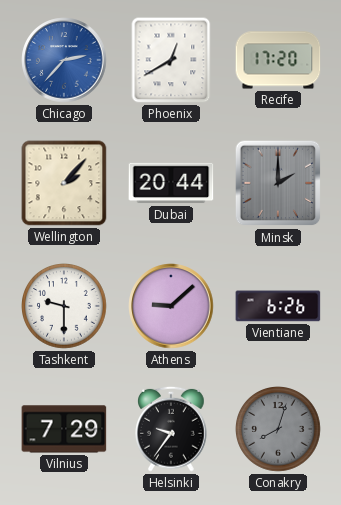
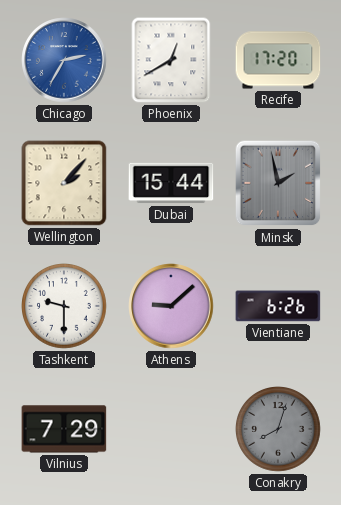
Chicago: 2:37 -> 2:35 (64, 60)
Dubai: 20:44 -> 15:44 (171, 183)
Minsk: 2:00 -> 1:58 (278, 183)
Helsinki: 9:36 -> none (172, 429)
